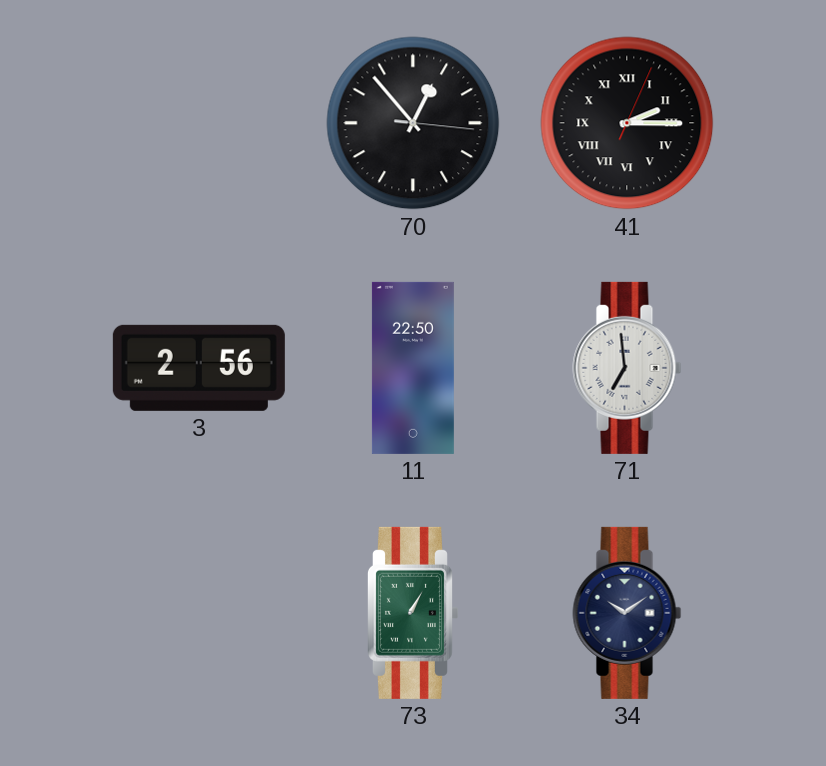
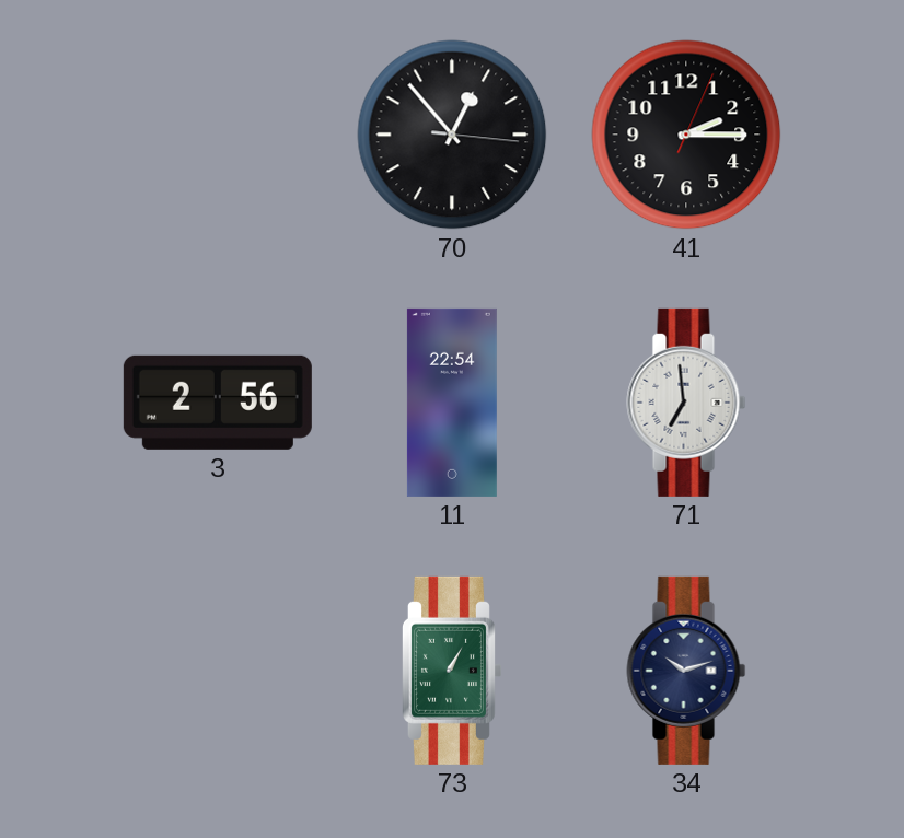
41 numerals: Roman -> Arabic (686, 135)
11: 22:50 -> 22:54 (452, 403)
34: 10:09 -> 10:12 (686, 671)
